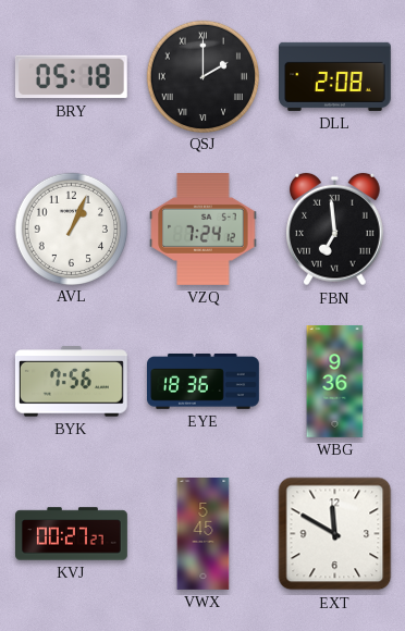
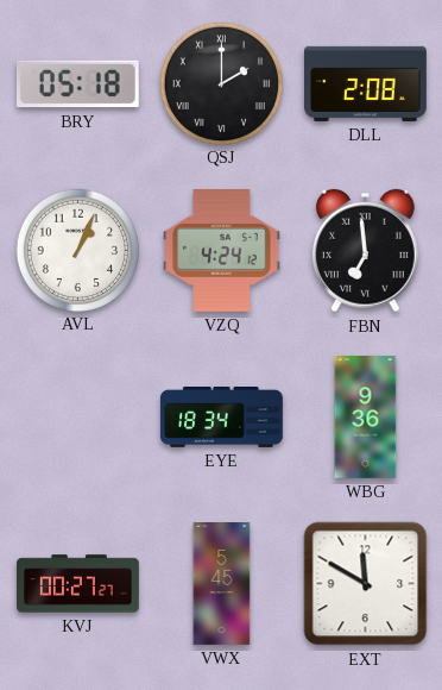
VZQ: 7:24 -> 4:24 (222, 251)
BYK: 7:56 -> none (71, 382)
EYE: 18:36 -> 18:34 (222, 418)
